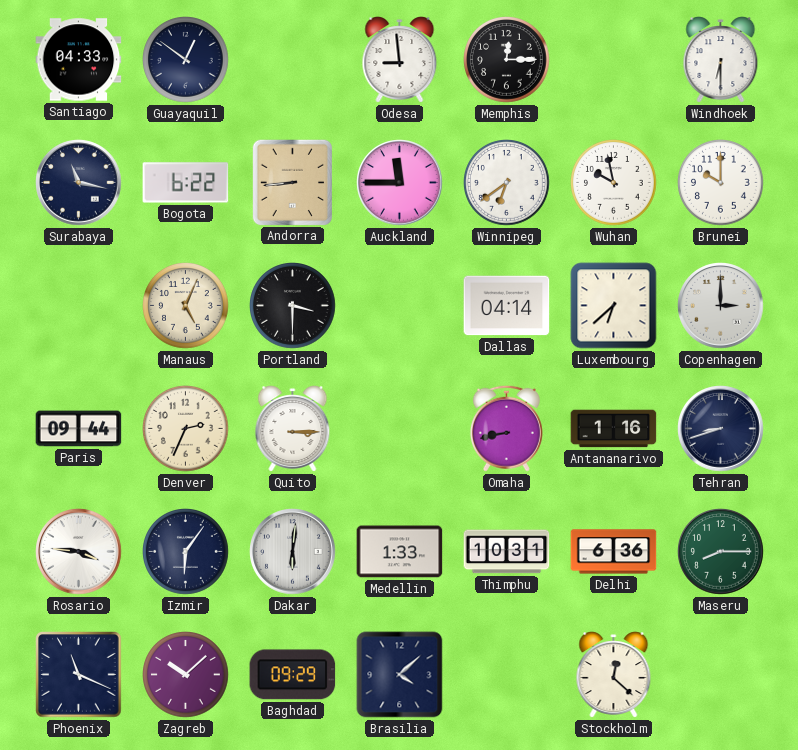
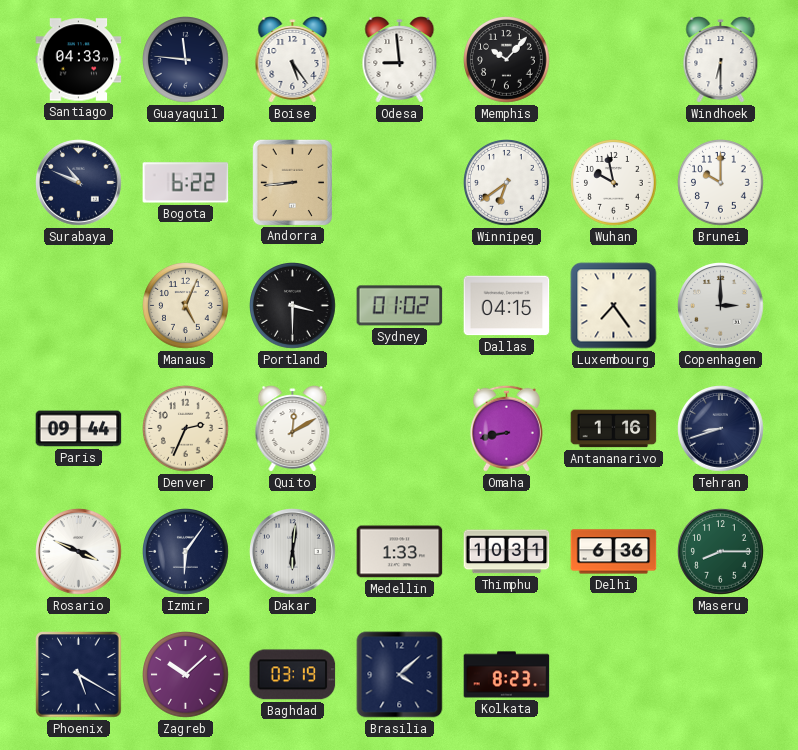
Guayaquil: 12:51 -> 11:46 (186, 60)
Boise: none -> 5:24 (293, 60)
Memphis: 12:15 -> 10:07 (507, 60)
Surabaya: 11:17 -> 10:49 (79, 183)
Auckland: 11:45 -> none (400, 183)
Sydney: none -> 01:02 (400, 306)
Dallas: 04:14 -> 04:15 (507, 306)
Luxembourg: 6:38 -> 7:24 (614, 306)
Quito: 3:15 -> 12:10 (293, 429)
Rosario: 3:46 -> 3:49 (79, 552)
Phoenix: 11:19 -> 5:20 (79, 675)
Baghdad: 09:29 -> 03:19 (293, 675)
Kolkata: none -> 8:23 (507, 675)
Stockholm: 12:22 -> none (614, 675)
